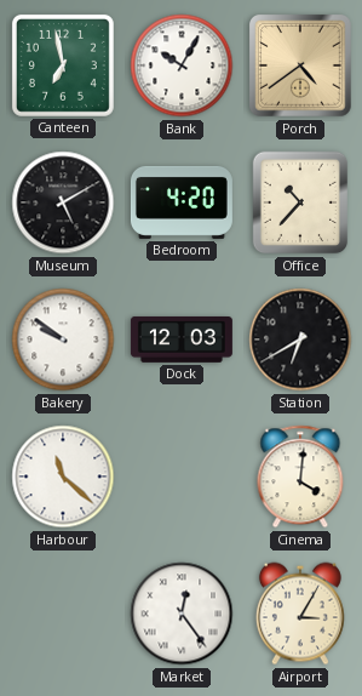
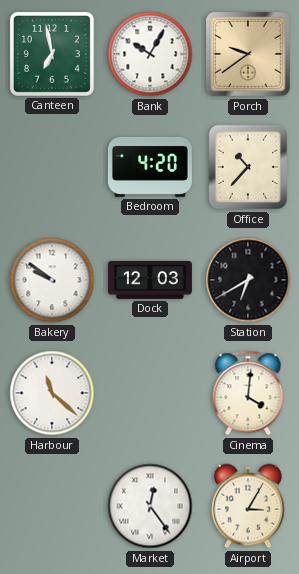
Porch: 4:39 -> 9:39 (249, 55)
Museum: 5:10 -> none (63, 202)
